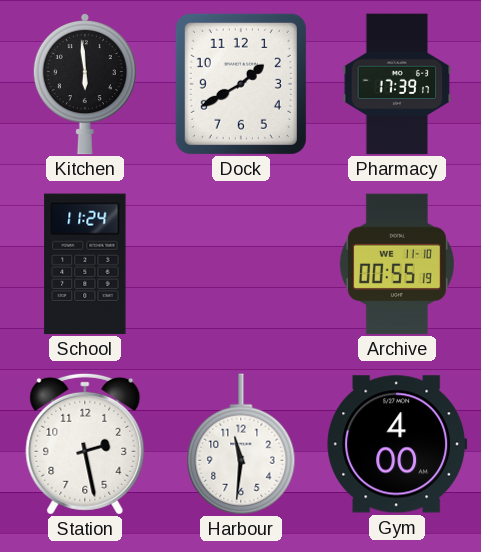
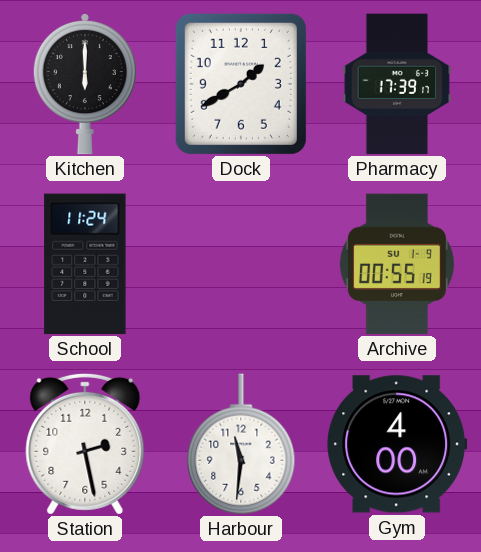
Kitchen: 5:59 -> 6:00 (85, 84)
Archive date: WE 11-10 -> SU 1-9 (397, 264)
